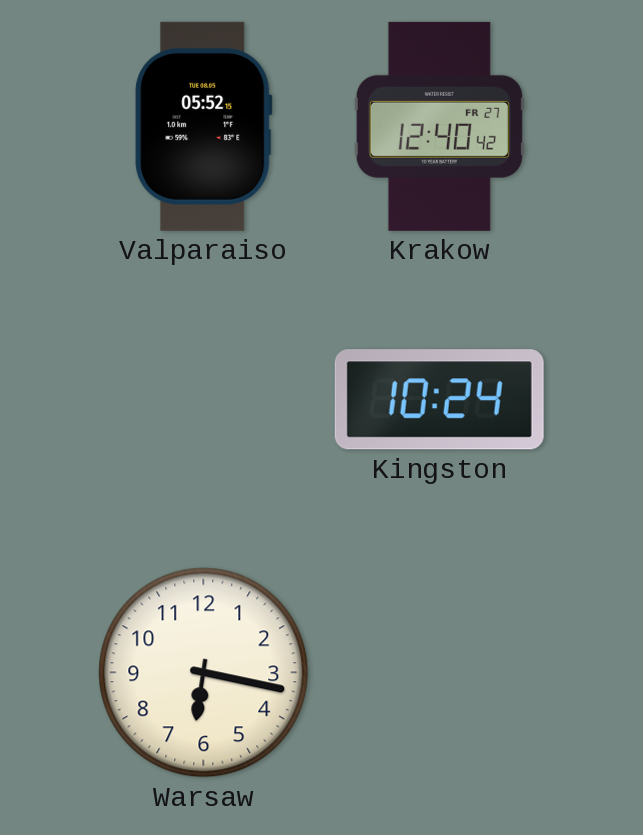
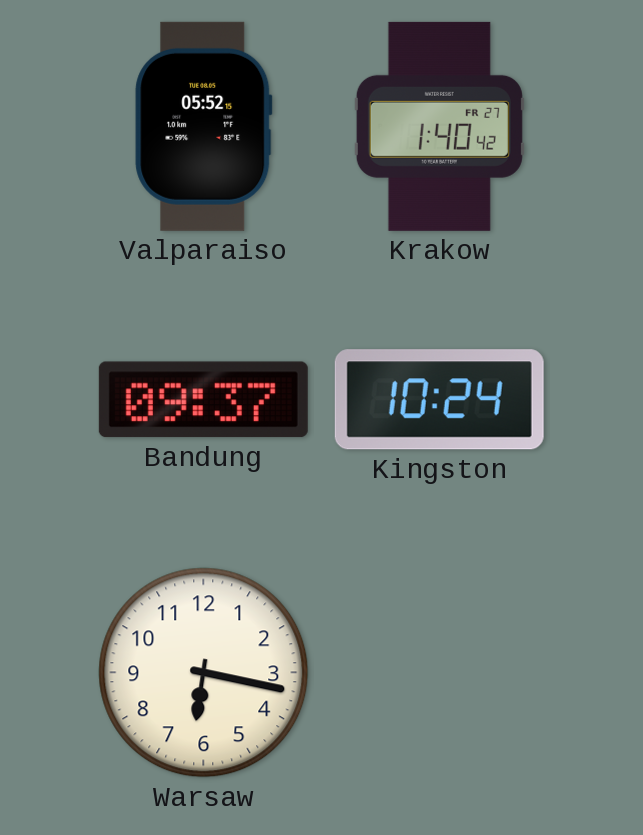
Krakow: 12:40 -> 1:40 (439, 126)
Bandung: none -> 09:37 (203, 400)
